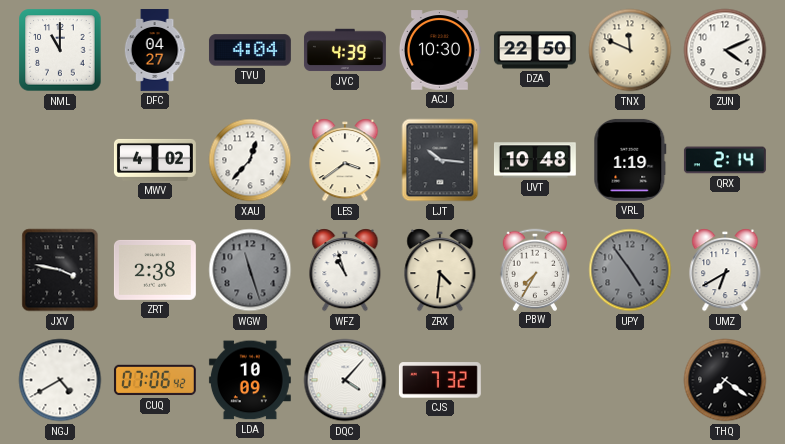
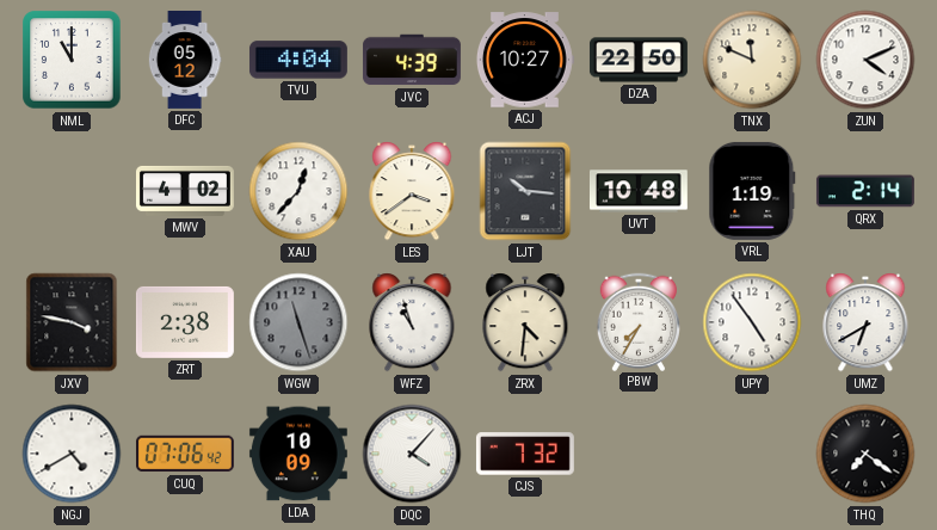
DFC: 04:27 -> 05:12 (185, 61)
ACJ: 10:30 -> 10:27 (525, 60)
UPY dial: grey -> white (752, 322)
